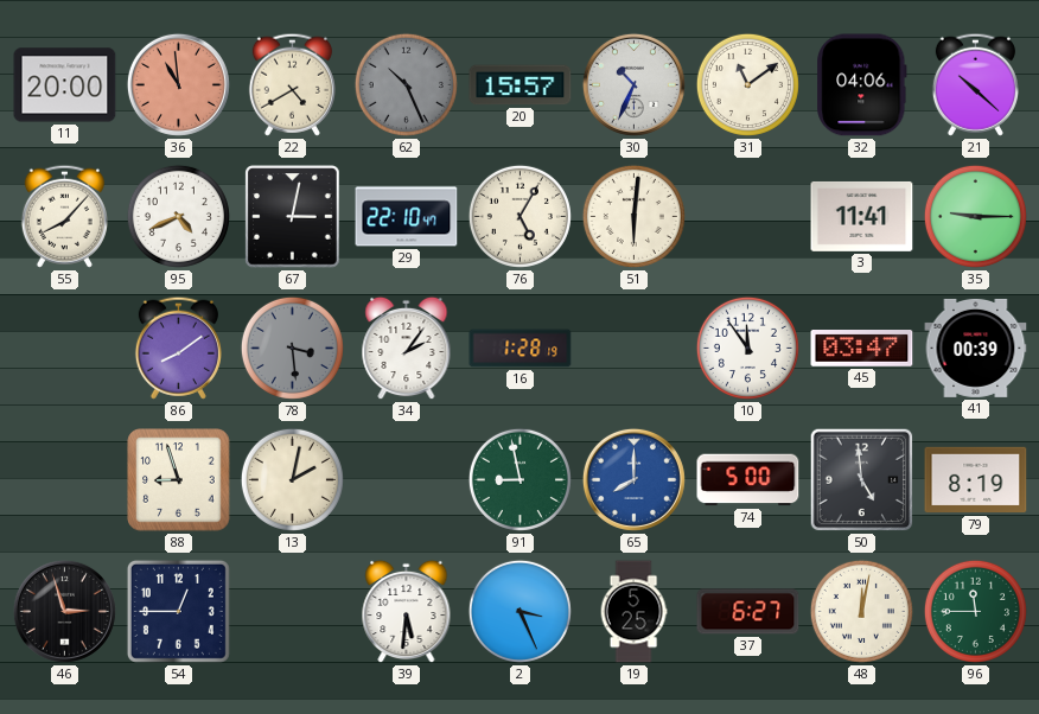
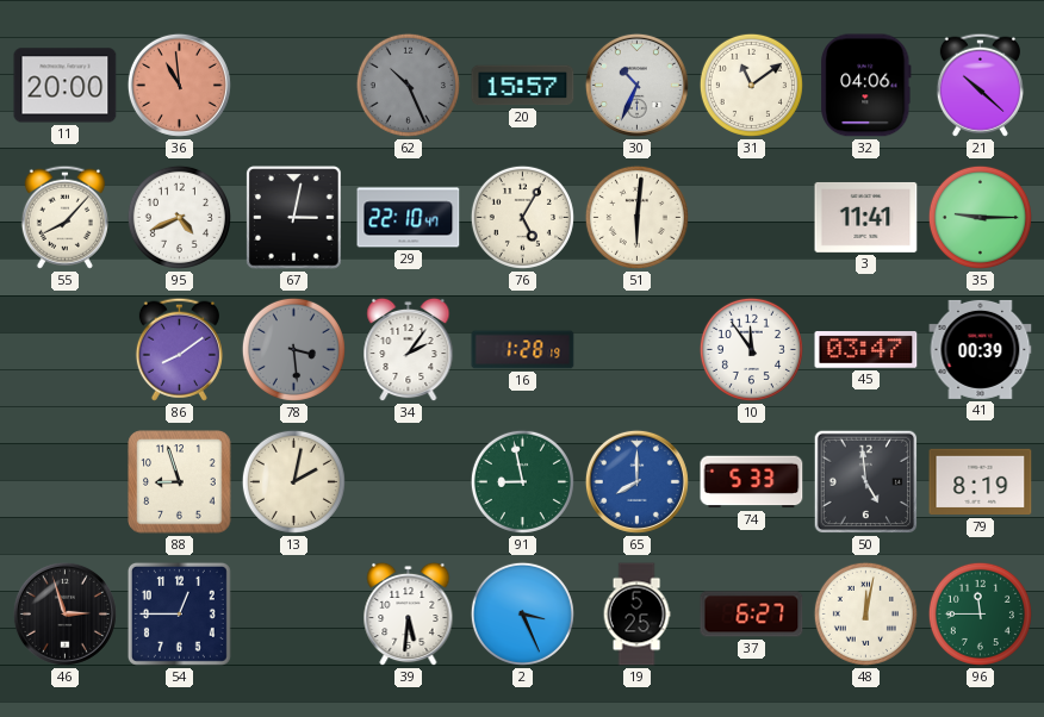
22: 4:40 -> none (292, 84)
74: 5:00 -> 5:33 (752, 482)
